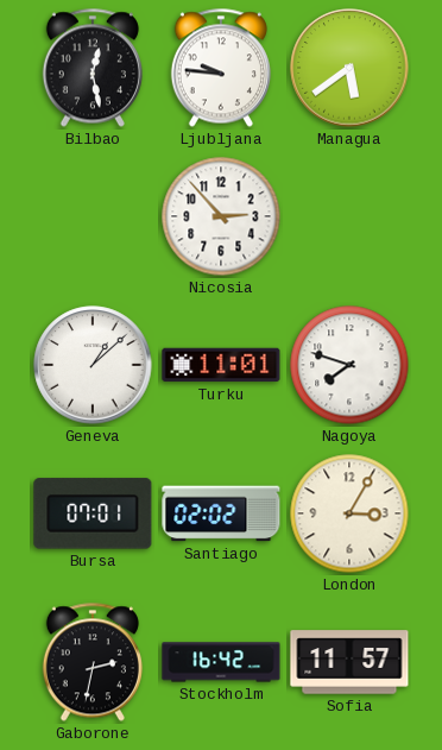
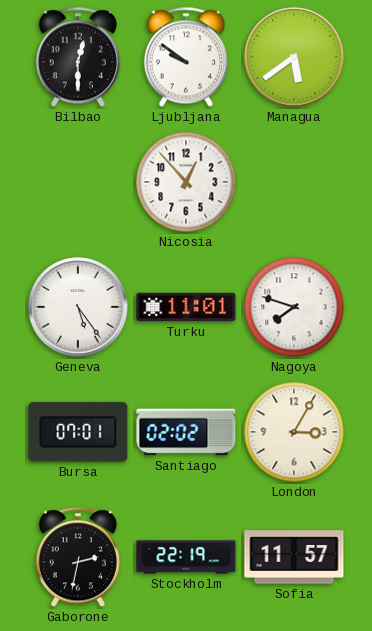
Bilbao: 12:28 -> 12:30 (78, 57)
Ljubljana: 9:46 -> 9:51 (186, 57)
Nicosia: 2:53 -> 12:53 (186, 182)
Geneva: 1:08 -> 5:24 (78, 307)
Stockholm: 16:42 -> 22:19 (186, 557)
